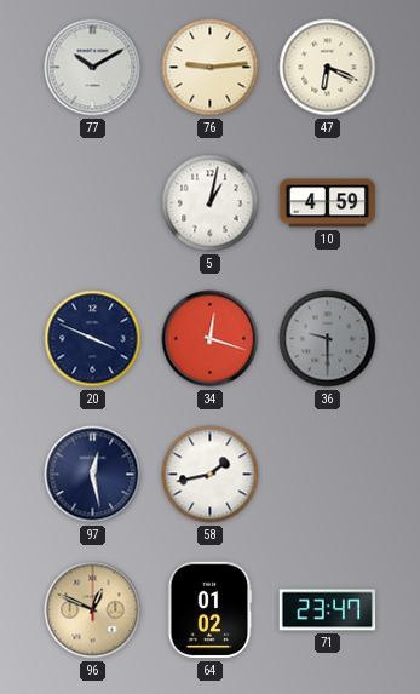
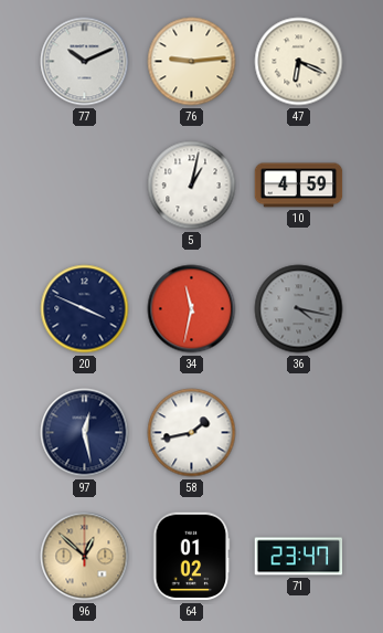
77: 10:10 -> 10:11 (85, 62)
34: 12:18 -> 11:32 (192, 309)
36: 9:30 -> 4:17 (299, 309)
96: 12:49 -> 12:52 (85, 557)
